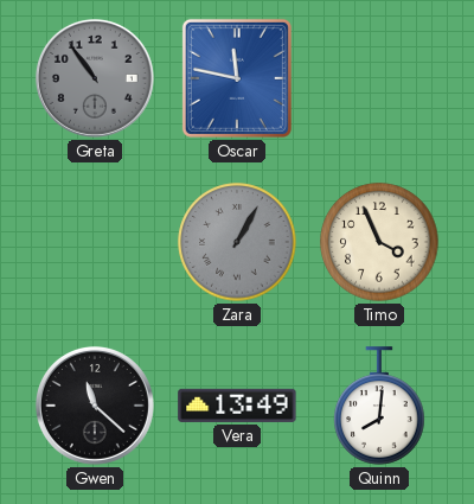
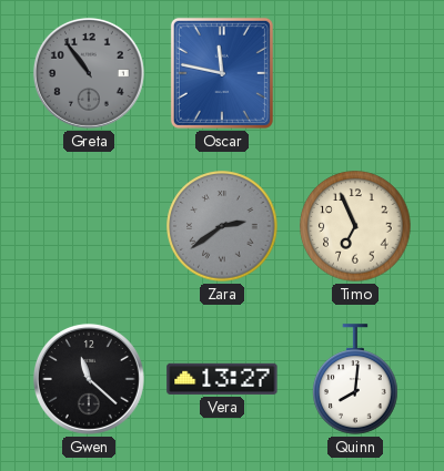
Zara: 1:05 -> 2:39 (222, 226)
Timo: 3:56 -> 6:56 (355, 226)
Vera: 13:49 -> 13:27 (222, 379)
